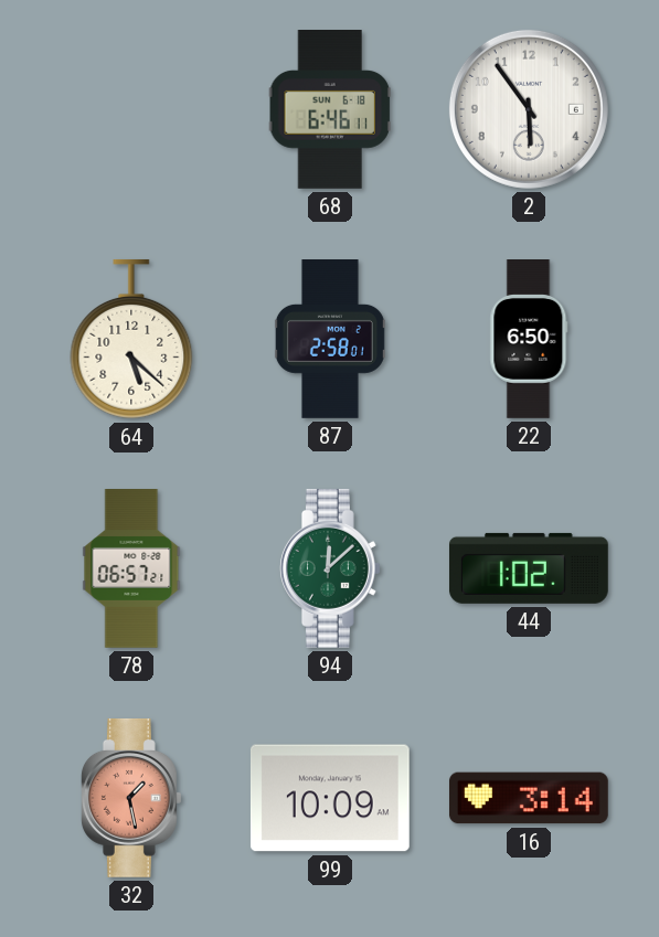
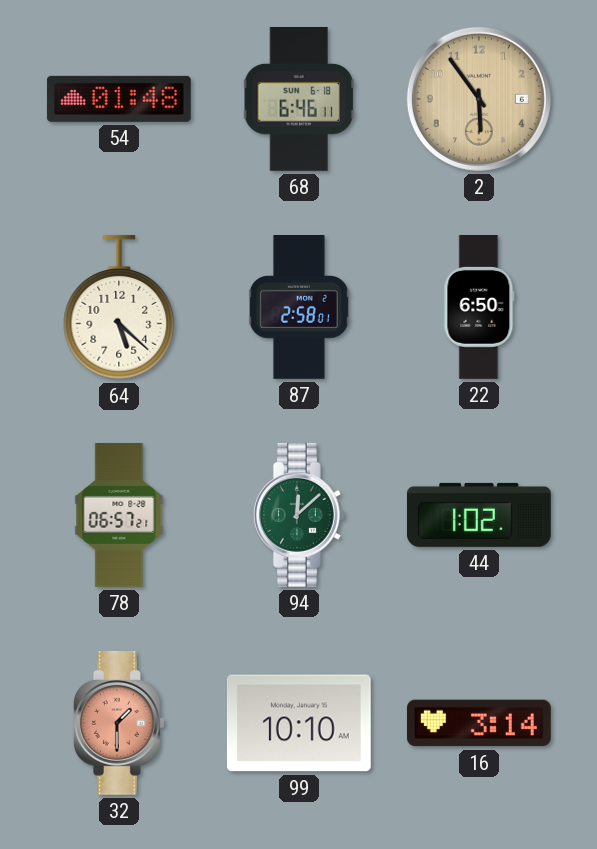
54: none -> 01:48 (119, 99)
2 dial: white -> champagne (479, 99)
32: 1:28 -> 1:30 (119, 723)
99: 10:09 -> 10:10 (299, 723)
